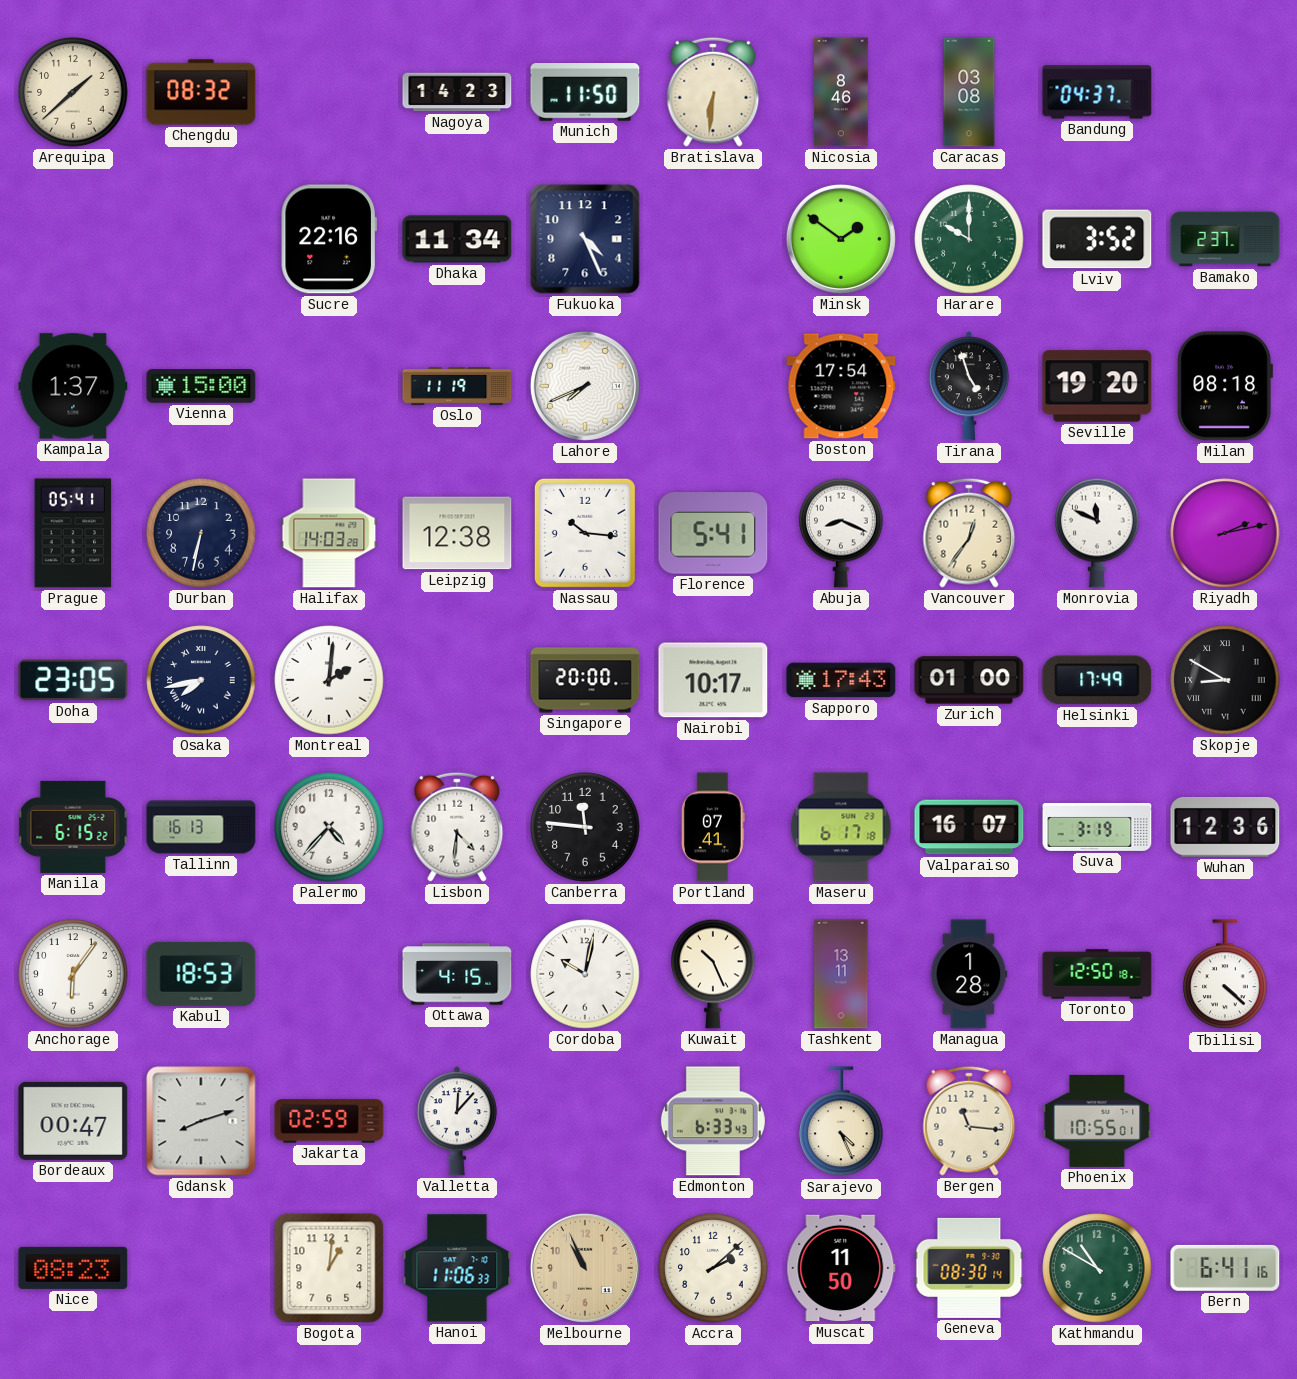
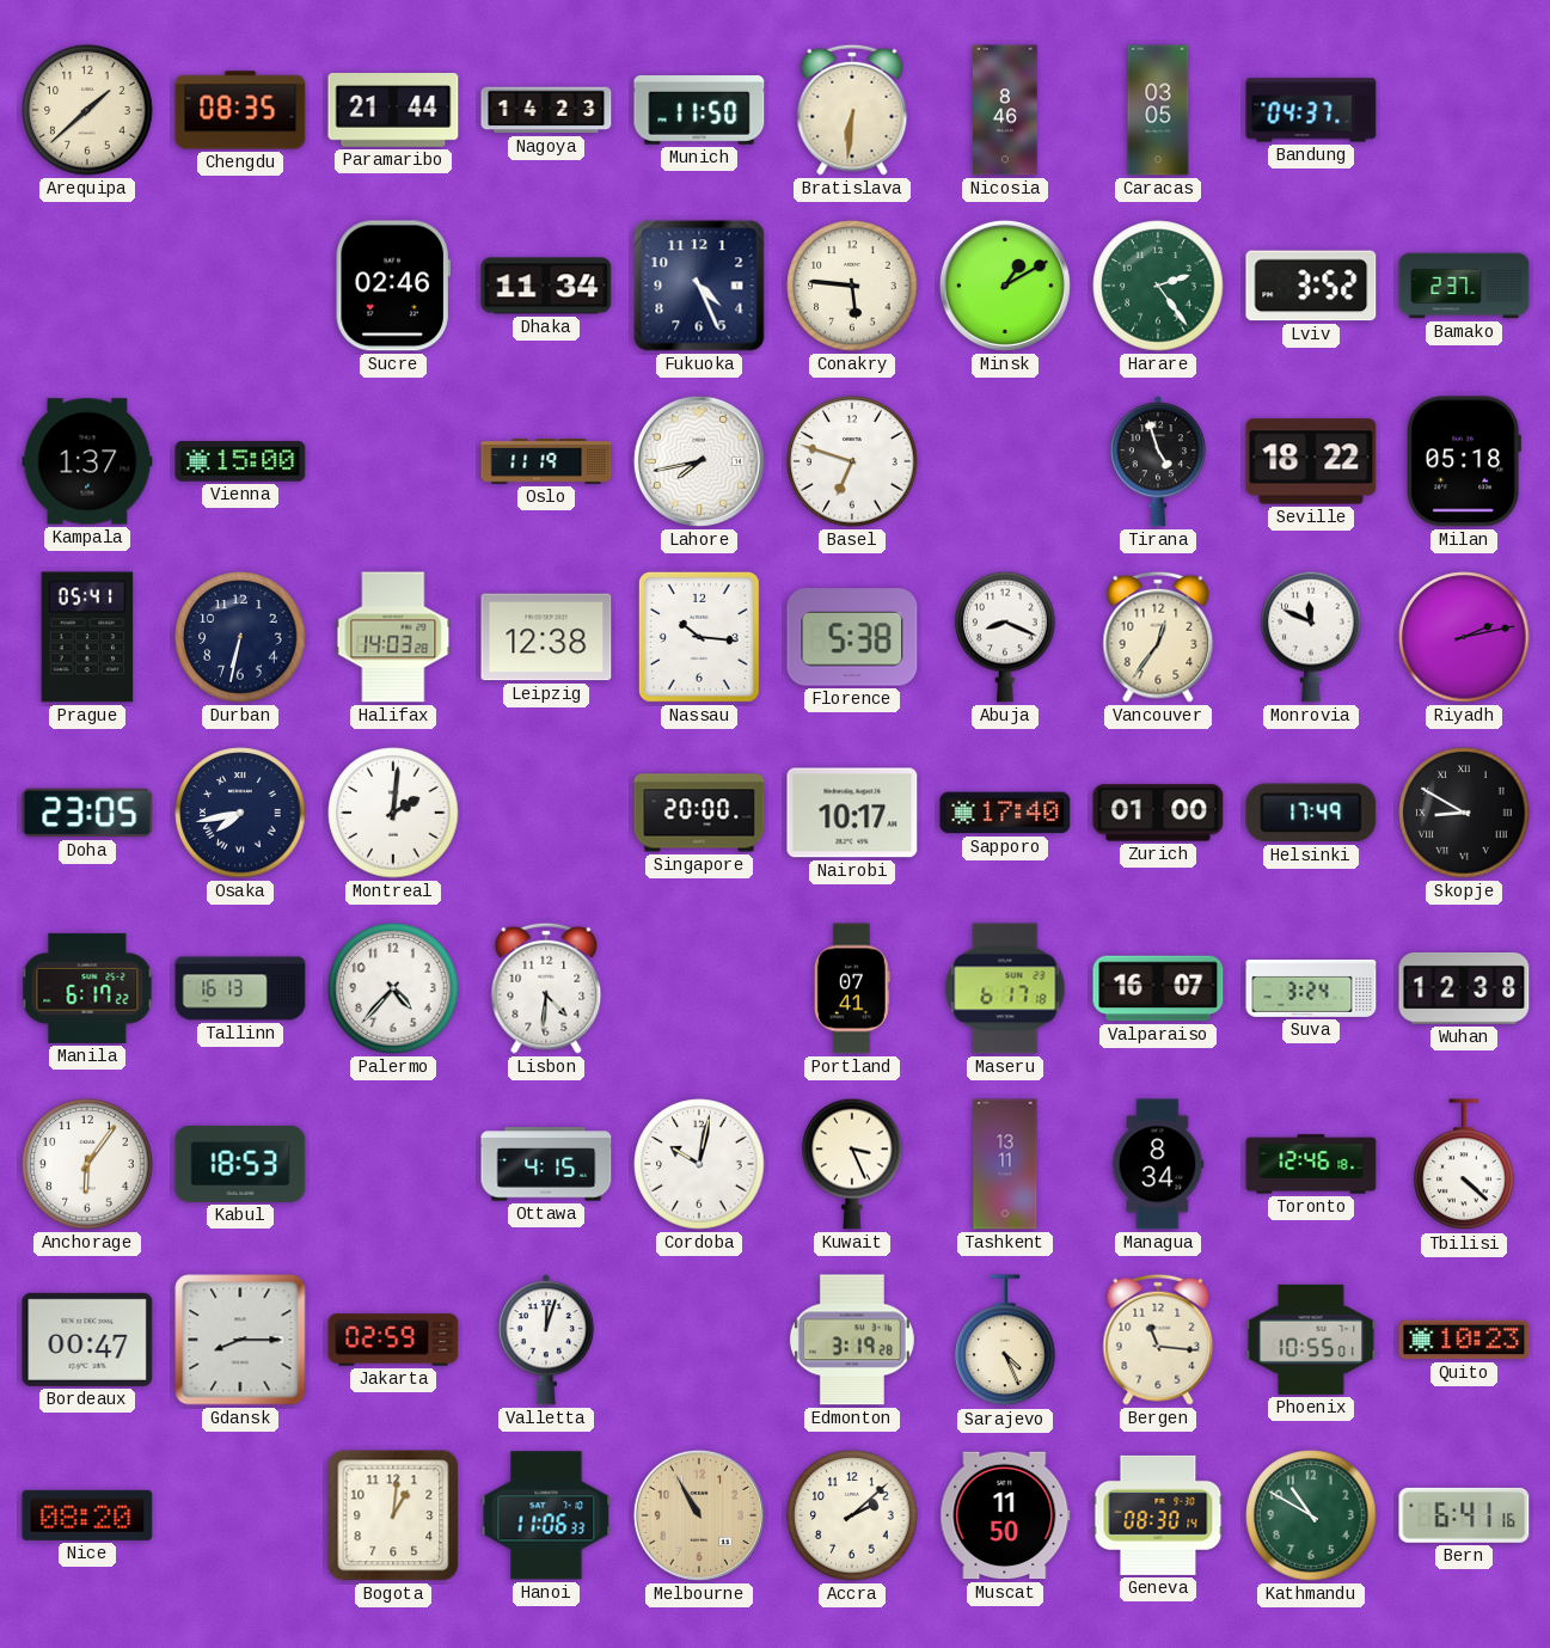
Chengdu: 08:32 -> 08:35 (240, 110)
Paramaribo: none -> 21:44 (393, 110)
Caracas: 03:08 -> 03:05 (1158, 110)
Sucre: 22:16 -> 02:46 (393, 286)
Conakry: none -> 5:46 (852, 286)
Minsk: 1:51 -> 1:10 (1005, 286)
Harare: 10:00 -> 2:24 (1158, 286)
Lahore: 7:41 -> 7:43 (699, 461)
Basel: none -> 6:48 (852, 461)
Boston: 17:54 -> none (841, 386)
Seville: 19:20 -> 18:22 (1311, 461)
Milan: 08:18 -> 05:18 (1464, 461)
Florence: 5:41 -> 5:38 (852, 637)
Sapporo: 17:43 -> 17:40 (1005, 813)
Manila: 6:15 -> 6:17 (87, 988)
Canberra: 11:46 -> none (585, 827)
Suva: 3:19 -> 3:24 (1311, 988)
Wuhan: 12:36 -> 12:38 (1464, 988)
Kuwait: 10:26 -> 3:26 (852, 1164)
Managua: 1:28 -> 8:34 (1158, 1164)
Toronto: 12:50 -> 12:46 (1311, 1164)
Gdansk: 8:12 -> 8:15 (240, 1340)
Valletta: 12:07 -> 12:03 (546, 1340)
Edmonton: 6:33 -> 3:19 (852, 1340)
Quito: none -> 10:23 (1464, 1340)
Nice: 08:23 -> 08:20 (87, 1515)
Melbourne: 10:56 -> 10:55 (699, 1515)
